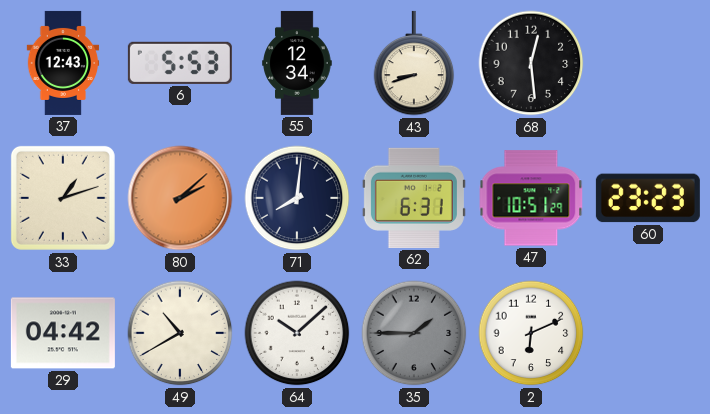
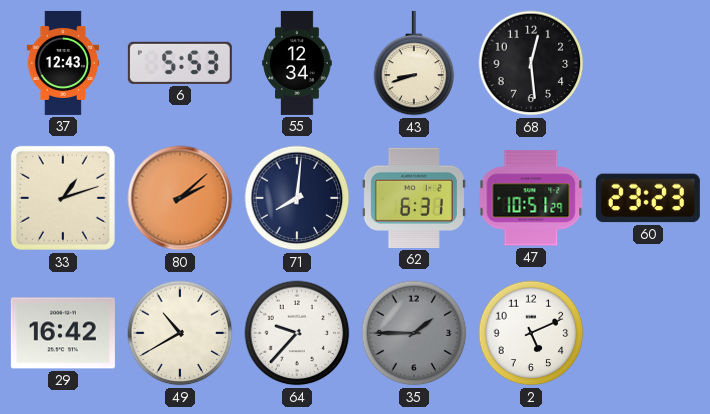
29: 04:42 -> 16:42 (63, 333)
64: 10:08 -> 9:37 (297, 333)
2: 6:11 -> 5:11 (531, 333)
